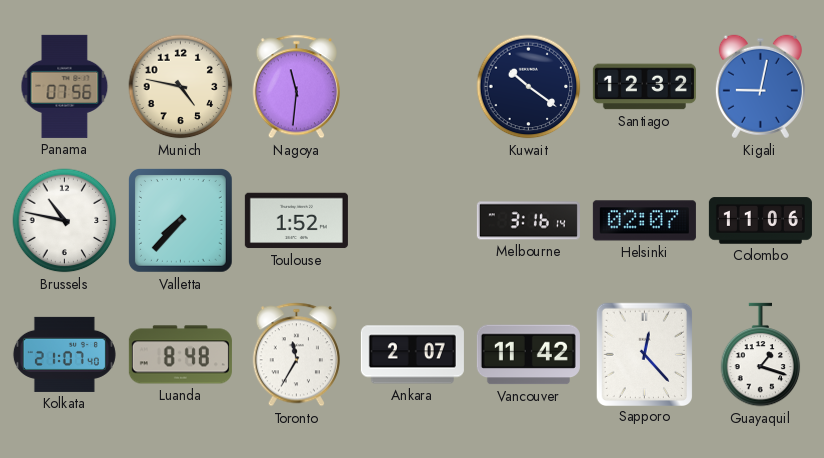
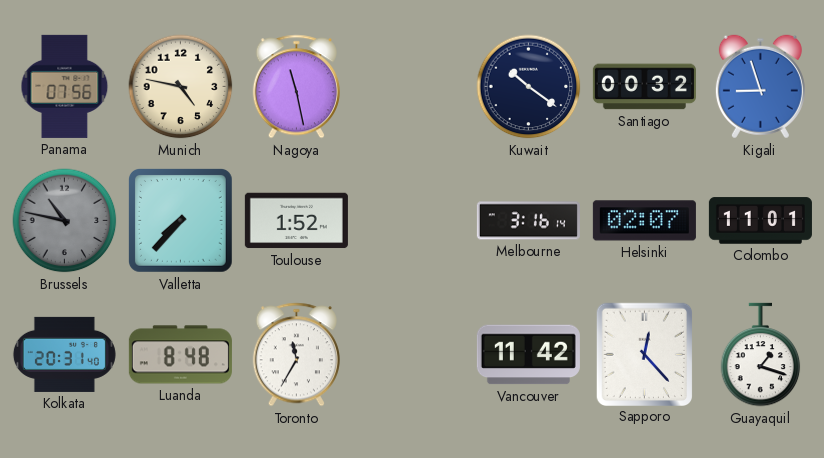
Nagoya: 11:31 -> 11:28 (296, 87)
Santiago: 12:32 -> 00:32 (644, 87)
Kigali: 9:02 -> 8:57 (760, 87)
Brussels dial: white -> grey (65, 221)
Colombo: 11:06 -> 11:01 (760, 221)
Kolkata: 21:07 -> 20:31 (64, 354)
Ankara: 2:07 -> none (412, 355)
